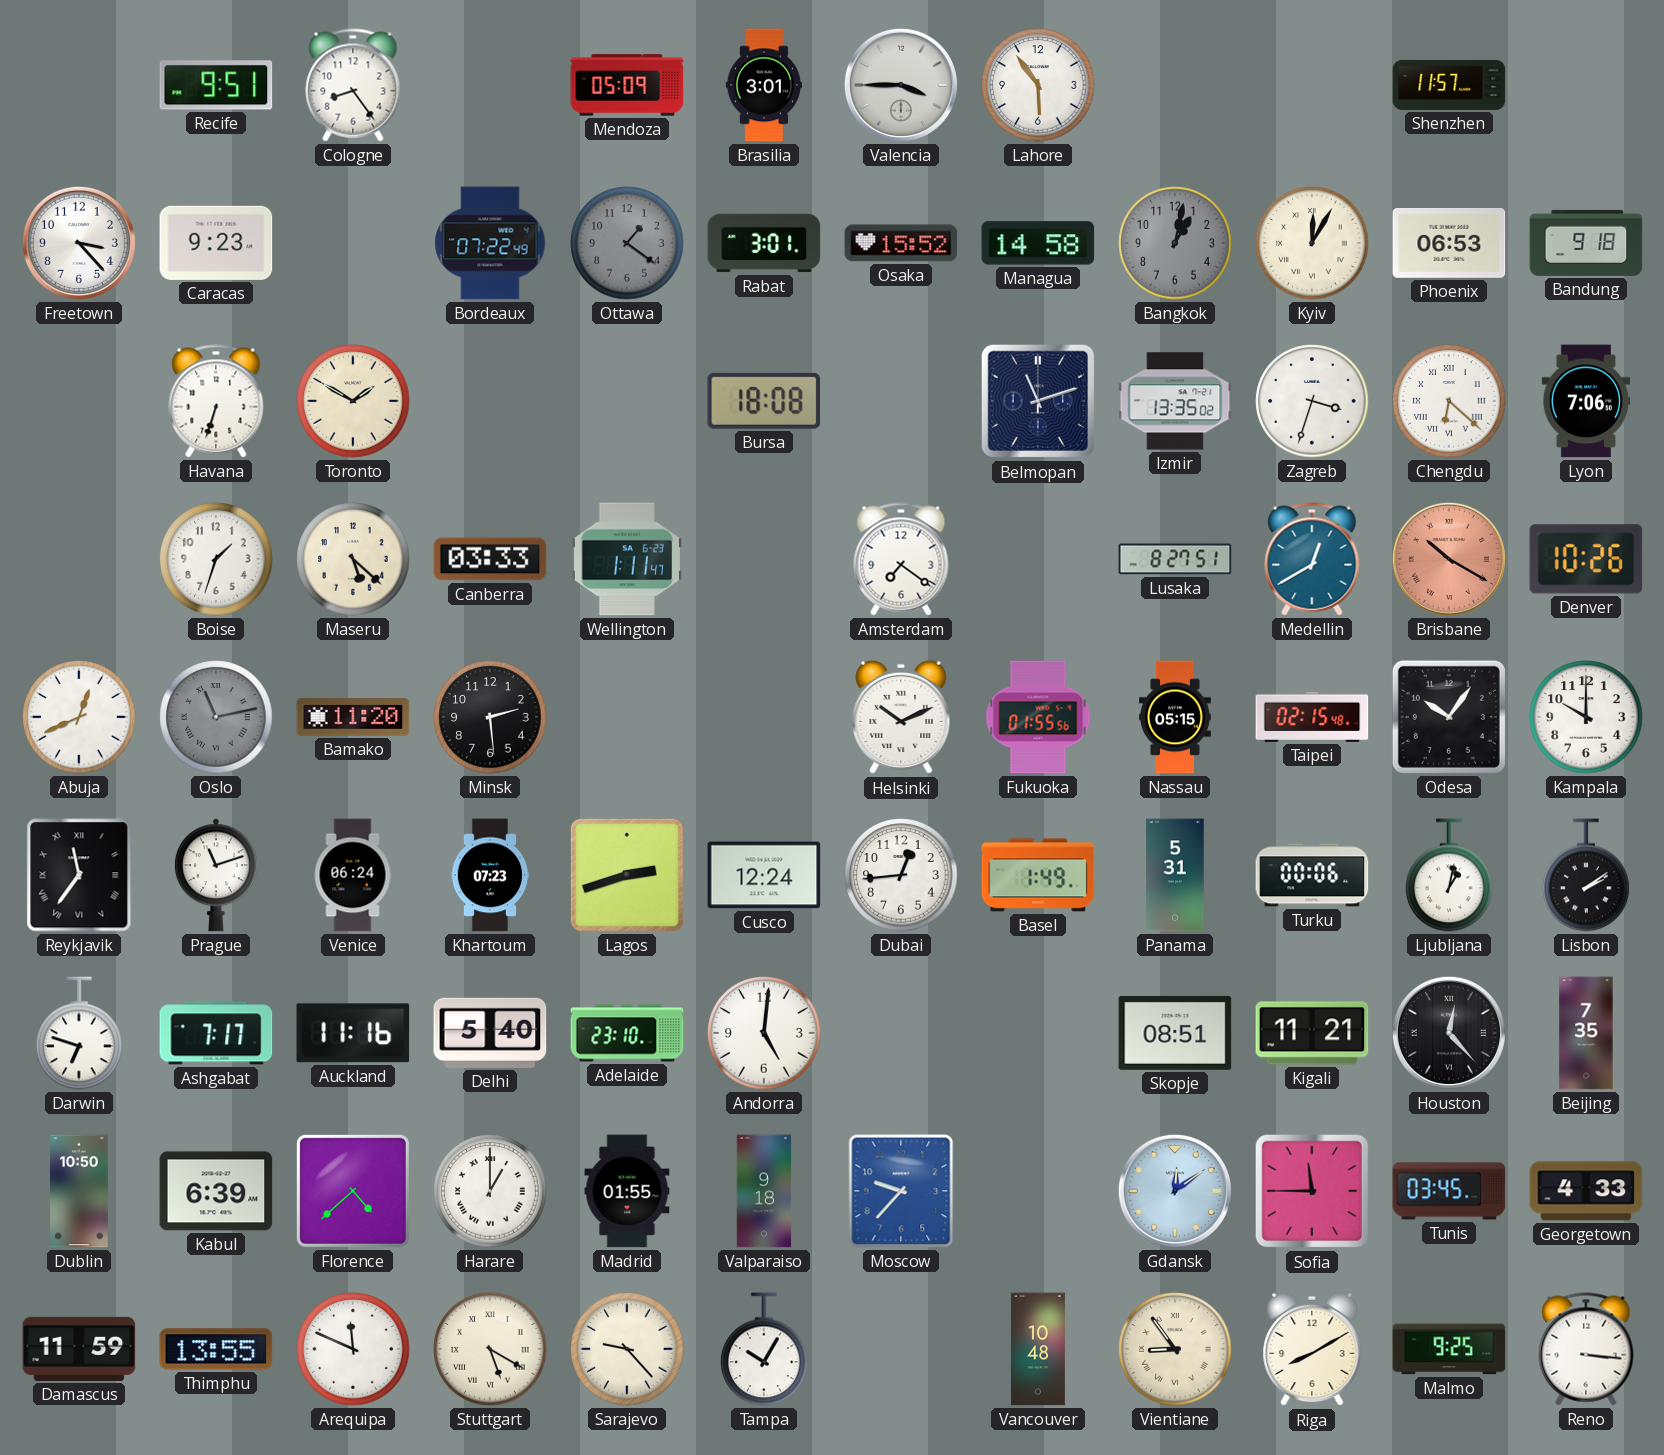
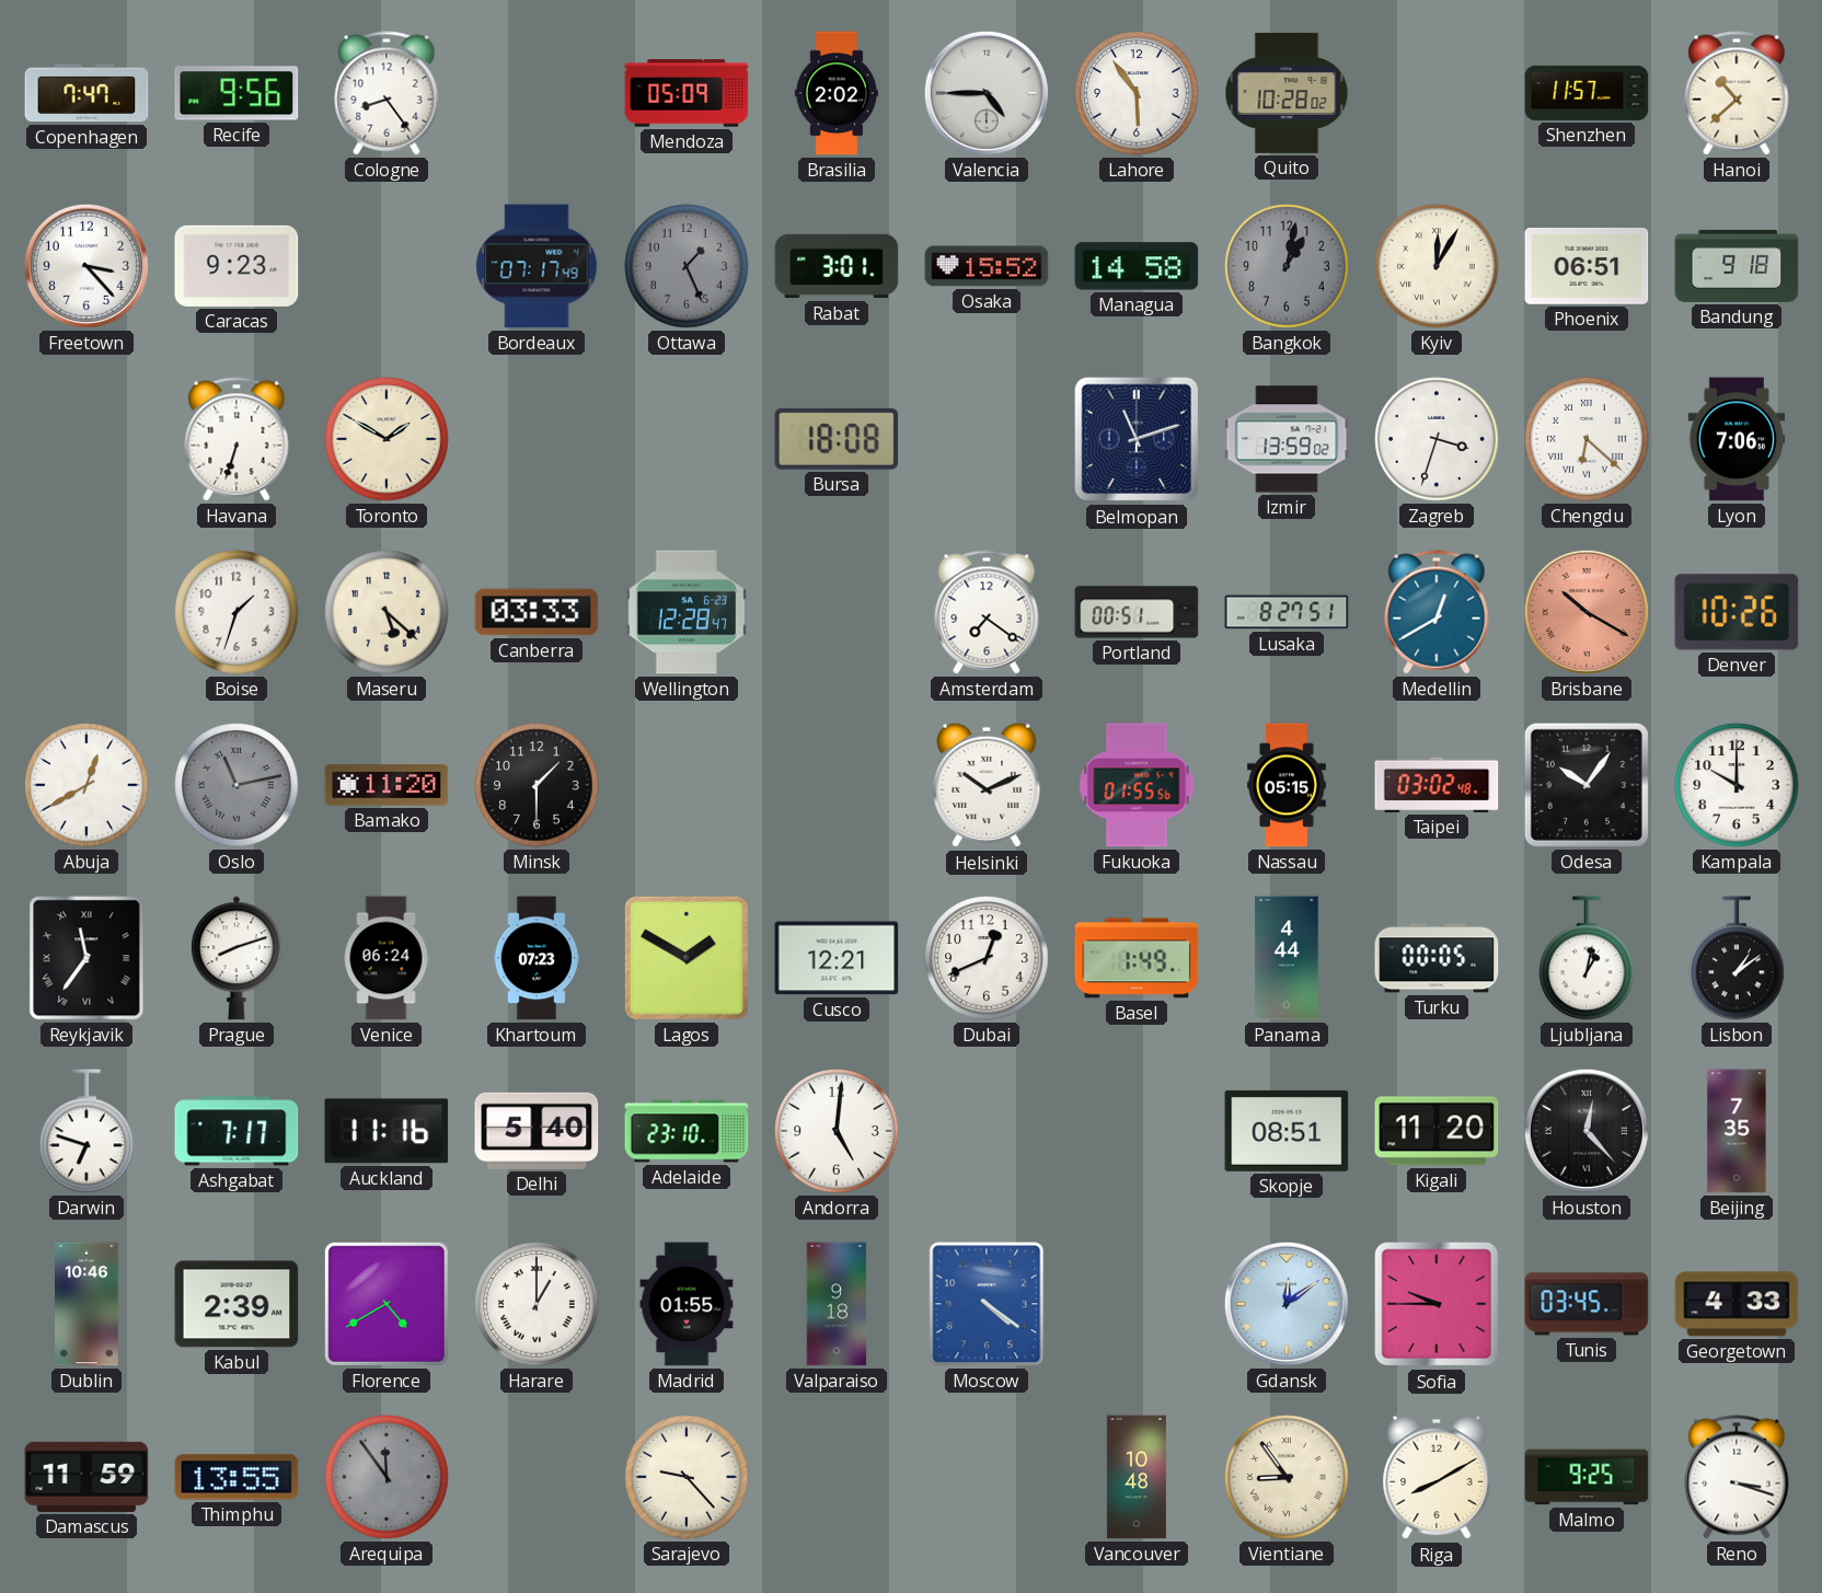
Copenhagen: none -> 7:47 (87, 93)
Recife: 9:51 -> 9:56 (237, 93)
Brasilia: 3:01 -> 2:02 (837, 93)
Valencia: 3:45 -> 4:45 (987, 93)
Quito: none -> 10:28 (1287, 93)
Hanoi: none -> 10:38 (1737, 93)
Bordeaux: 07:22 -> 07:17 (537, 266)
Ottawa: 1:21 -> 1:26 (687, 266)
Phoenix: 06:53 -> 06:51 (1587, 266)
Izmir: 13:35 -> 13:59 (1287, 439)
Wellington: 1:11 -> 12:28 (687, 612)
Portland: none -> 00:51 (1137, 612)
Abuja: 12:41 -> 12:40 (87, 785)
Minsk: 2:29 -> 1:30 (537, 785)
Taipei: 02:15 -> 03:02 (1437, 785)
Prague: 11:12 -> 8:12 (237, 958)
Lagos: 2:42 -> 1:50 (687, 958)
Cusco: 12:24 -> 12:21 (837, 958)
Dubai: 12:44 -> 12:41 (987, 958)
Panama: 5:31 -> 4:44 (1287, 958)
Turku: 00:06 -> 00:05 (1437, 958)
Lisbon: 2:09 -> 1:09 (1737, 958)
Kigali: 11:21 -> 11:20 (1437, 1131)
Dublin: 10:50 -> 10:46 (87, 1304)
Kabul: 6:39 -> 2:39 (237, 1304)
Florence: 4:38 -> 4:40 (387, 1304)
Moscow: 9:37 -> 4:21 (987, 1304)
Sofia: 11:45 -> 9:45 (1437, 1304)
Arequipa: 11:49 -> 11:54 (387, 1477)
Arequipa dial: white -> grey (387, 1477)
Stuttgart: 5:20 -> none (490, 1349)
Tampa: 10:05 -> none (764, 1349)
Reno: 3:16 -> 3:18 (1737, 1477)
